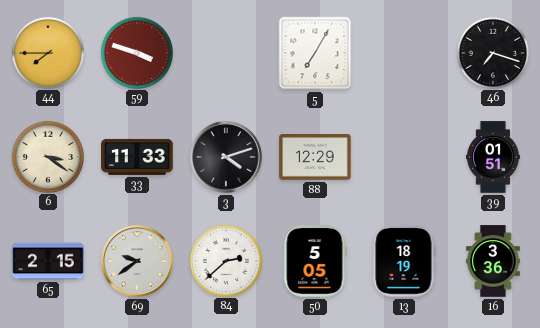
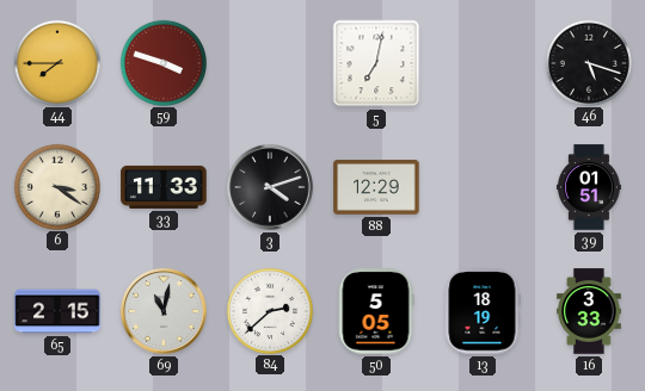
5: 7:05 -> 7:02 (376, 63)
46: 7:18 -> 5:18 (588, 62)
69: 9:39 -> 11:02 (164, 311)
16: 3:36 -> 3:33 (590, 311)
